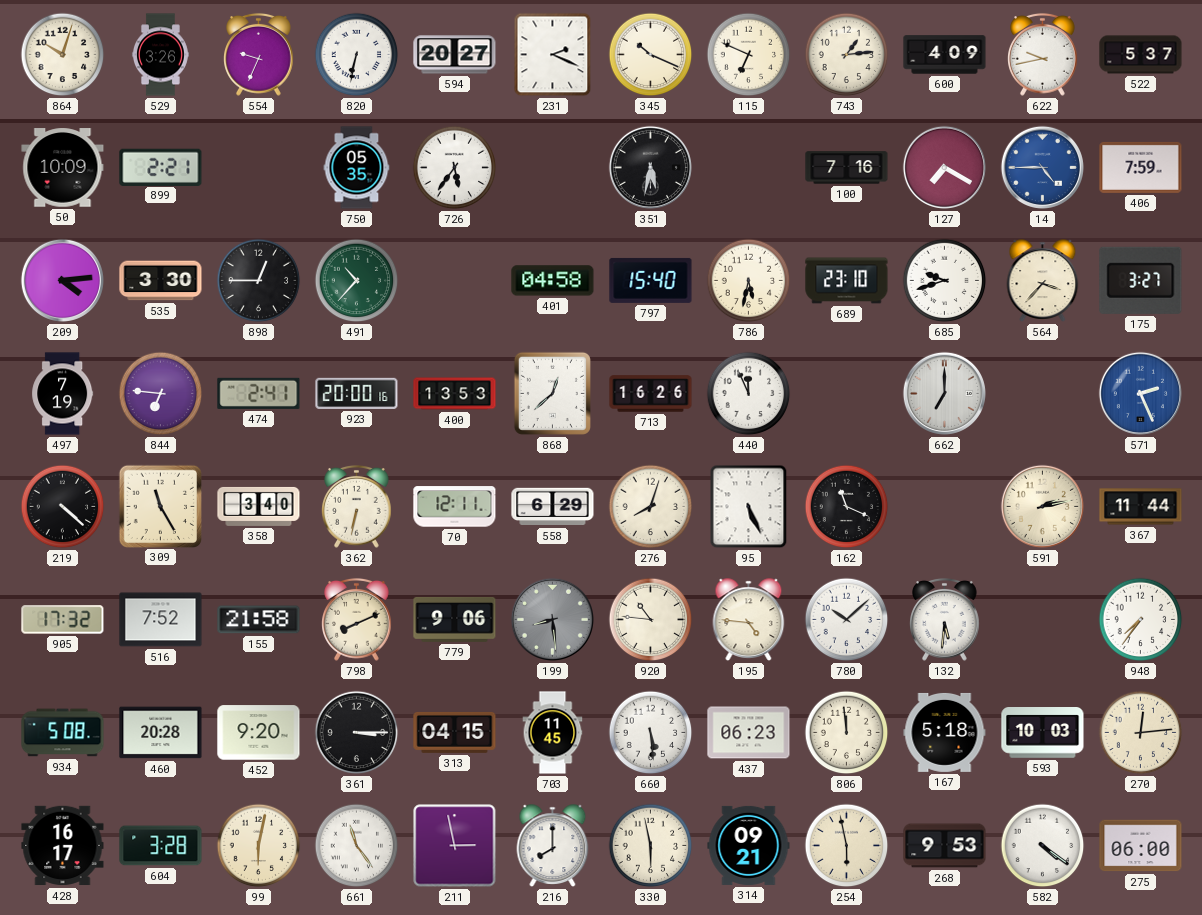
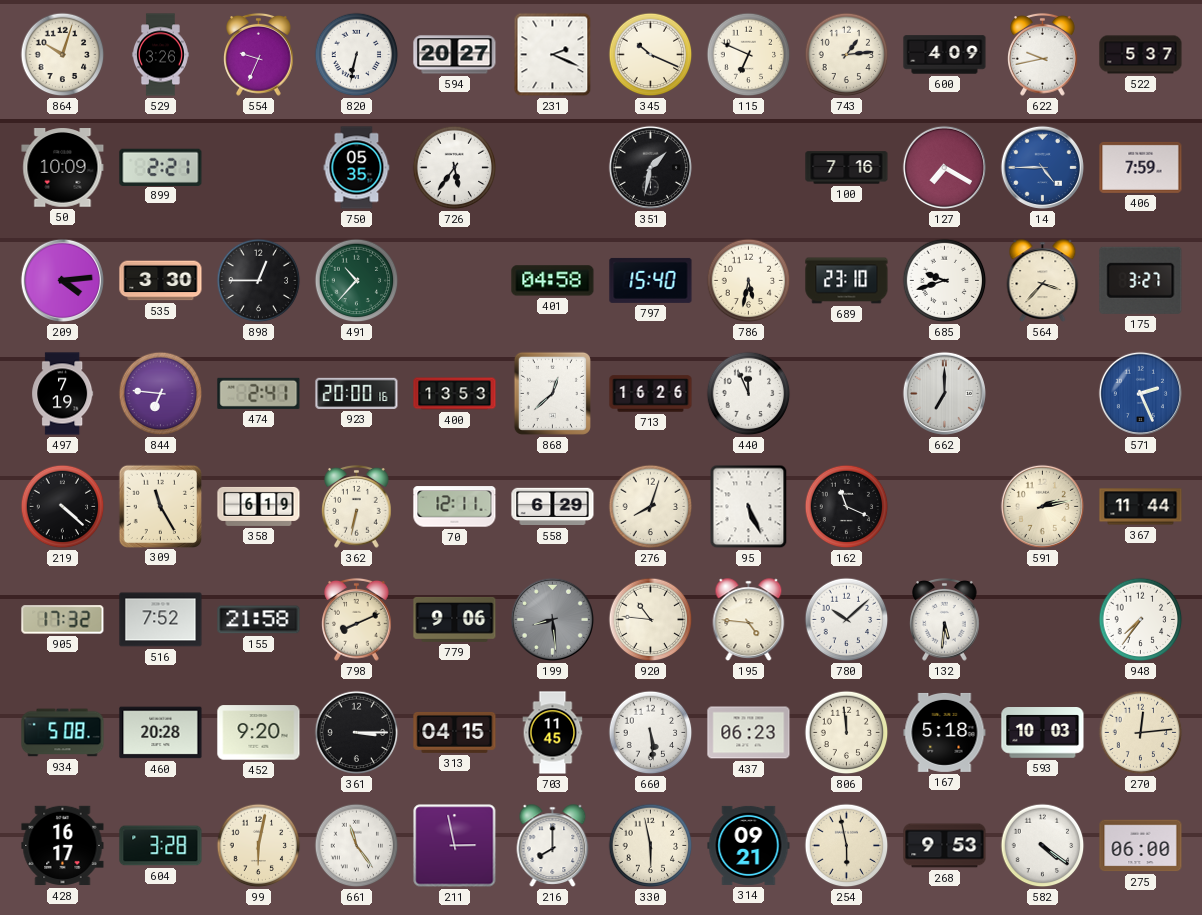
351: 5:32 -> 1:32 (650, 167)
358: 3:40 -> 6:19 (259, 506)
